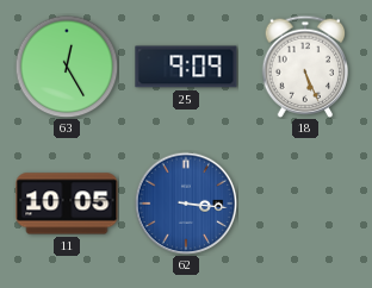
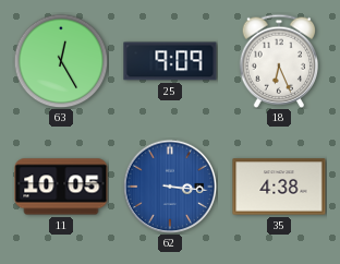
18: 5:26 -> 6:26 (279, 61)
35: none -> 4:38 (279, 187)
